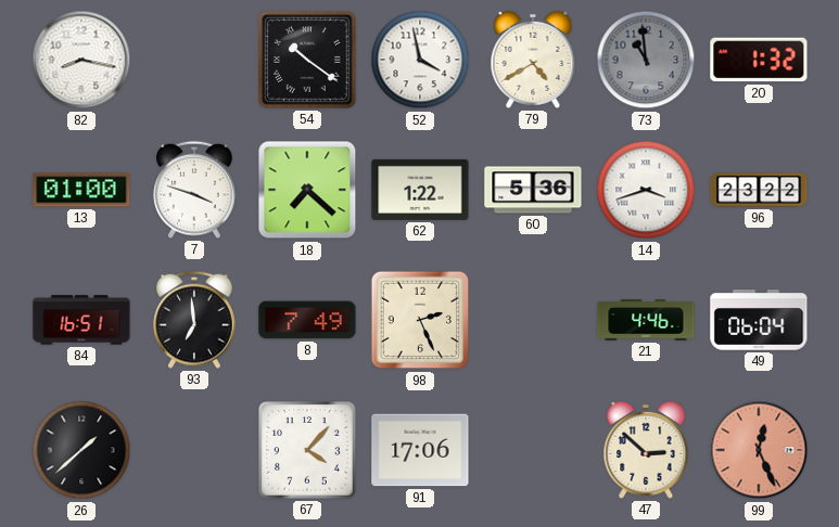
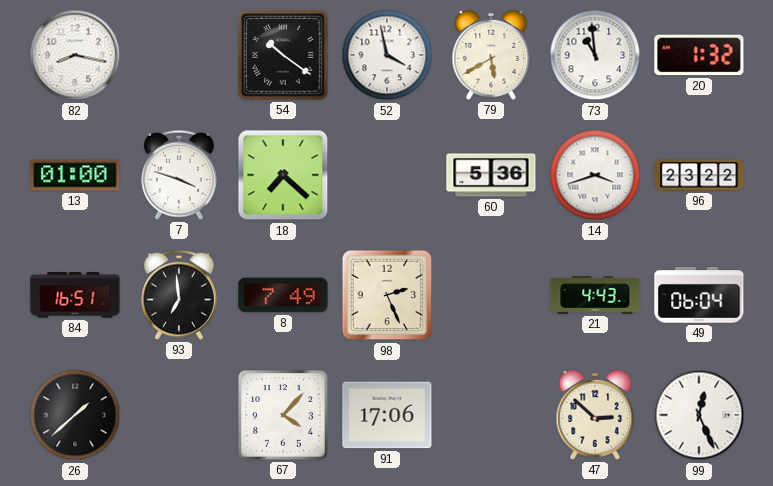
79: 4:40 -> 5:40 (491, 55)
73 dial: grey -> white (595, 55)
62: 1:22 -> none (420, 190)
21: 4:46 -> 4:43 (595, 295)
99 dial: salmon -> white (699, 415)
